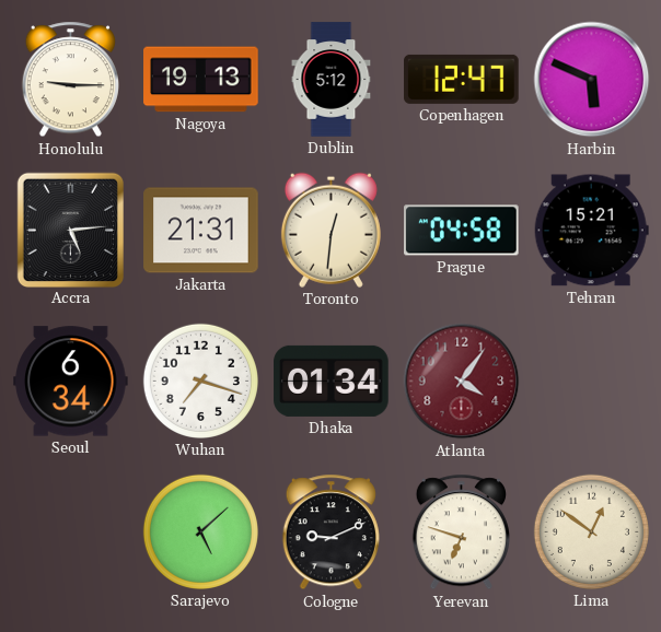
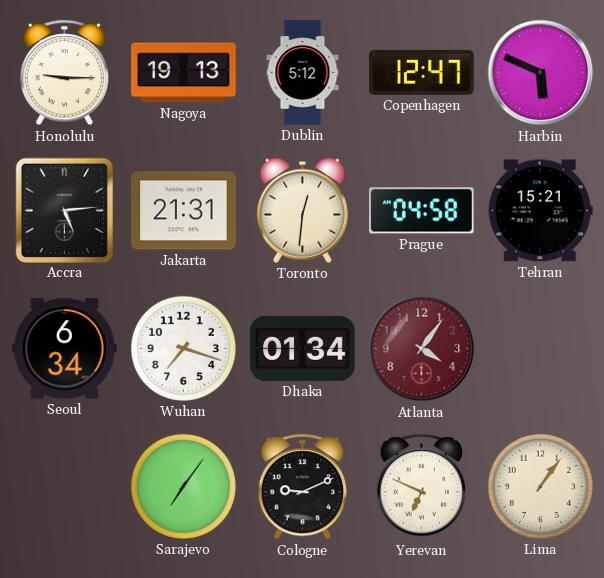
Sarajevo: 5:08 -> 7:06 (183, 486)
Yerevan: 6:48 -> 6:49 (421, 487)
Lima: 12:51 -> 1:06 (540, 486)
